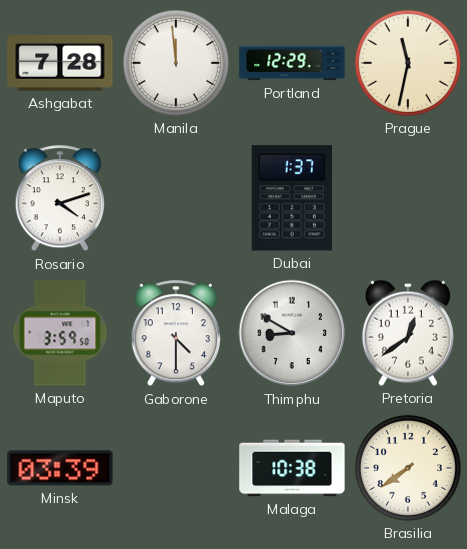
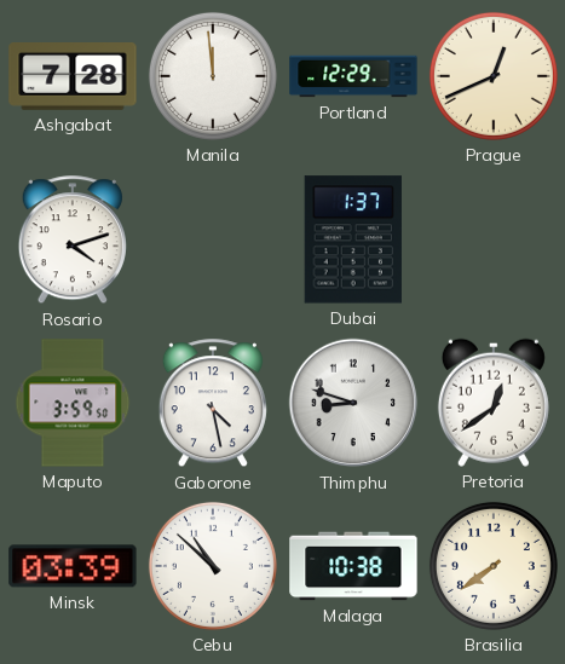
Prague: 11:32 -> 12:41 (494, 76)
Gaborone: 4:30 -> 4:28 (213, 404)
Thimphu: 8:50 -> 8:48 (353, 403)
Cebu: none -> 10:52 (213, 566)
